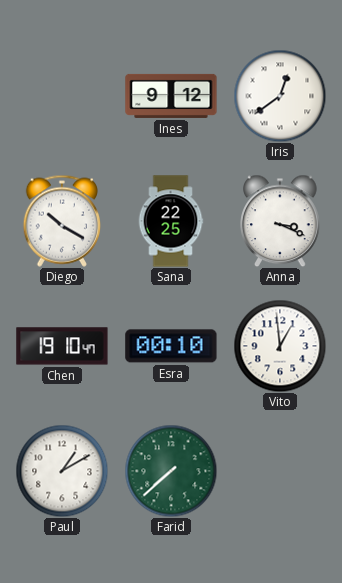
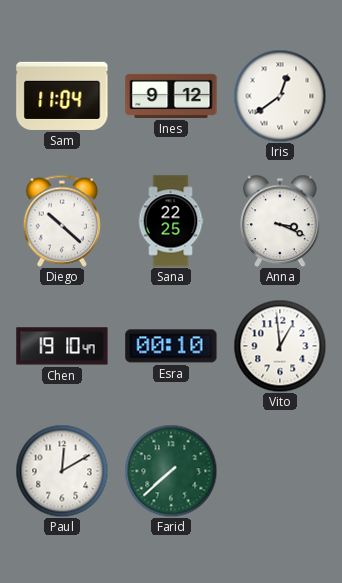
Sam: none -> 11:04 (62, 96)
Diego: 10:20 -> 10:22 (61, 221)
Paul: 1:10 -> 12:10 (62, 471)
